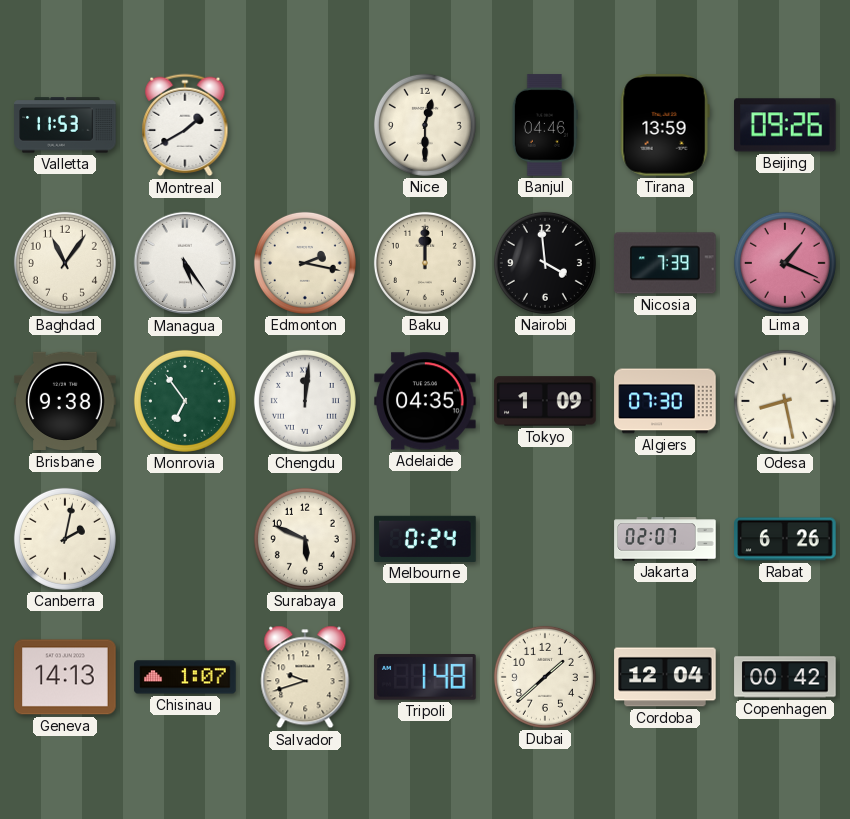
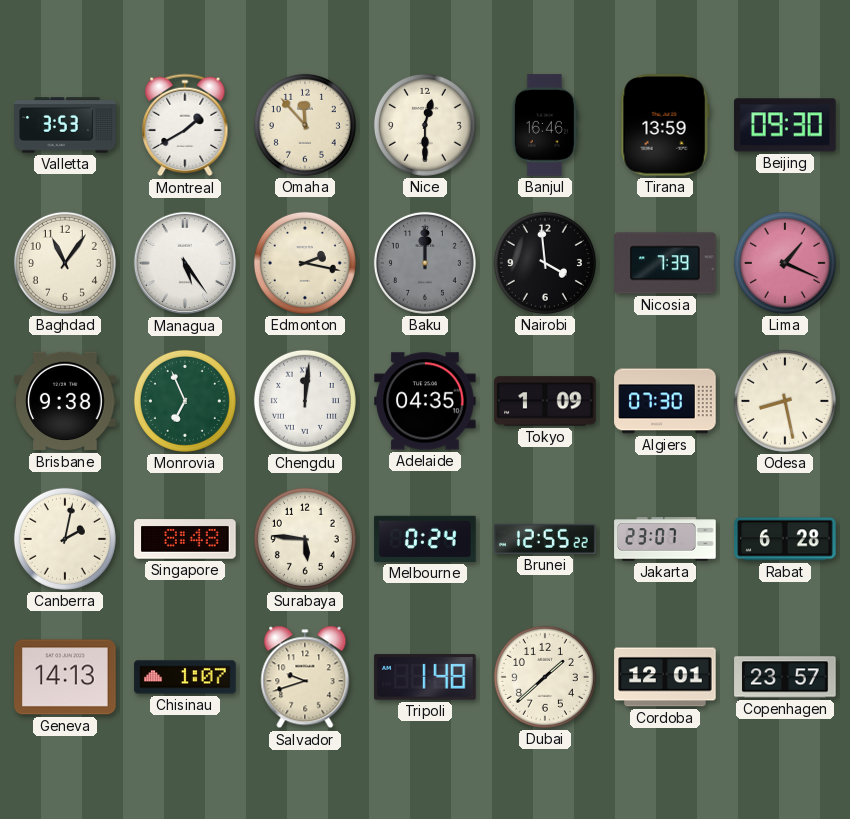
Valletta: 11:53 -> 3:53 (65, 125)
Omaha: none -> 11:53 (305, 125)
Banjul: 04:46 -> 16:46 (545, 125)
Beijing: 09:26 -> 09:30 (786, 125)
Baku dial: cream -> grey (425, 263)
Monrovia: 6:54 -> 6:56 (185, 401)
Singapore: none -> 8:48 (185, 539)
Surabaya: 5:49 -> 5:46 (305, 539)
Brunei: none -> 12:55 (545, 539)
Jakarta: 02:07 -> 23:07 (665, 539)
Rabat: 6:26 -> 6:28 (785, 539)
Cordoba: 12:04 -> 12:01 (665, 677)
Copenhagen: 00:42 -> 23:57 (785, 677)
